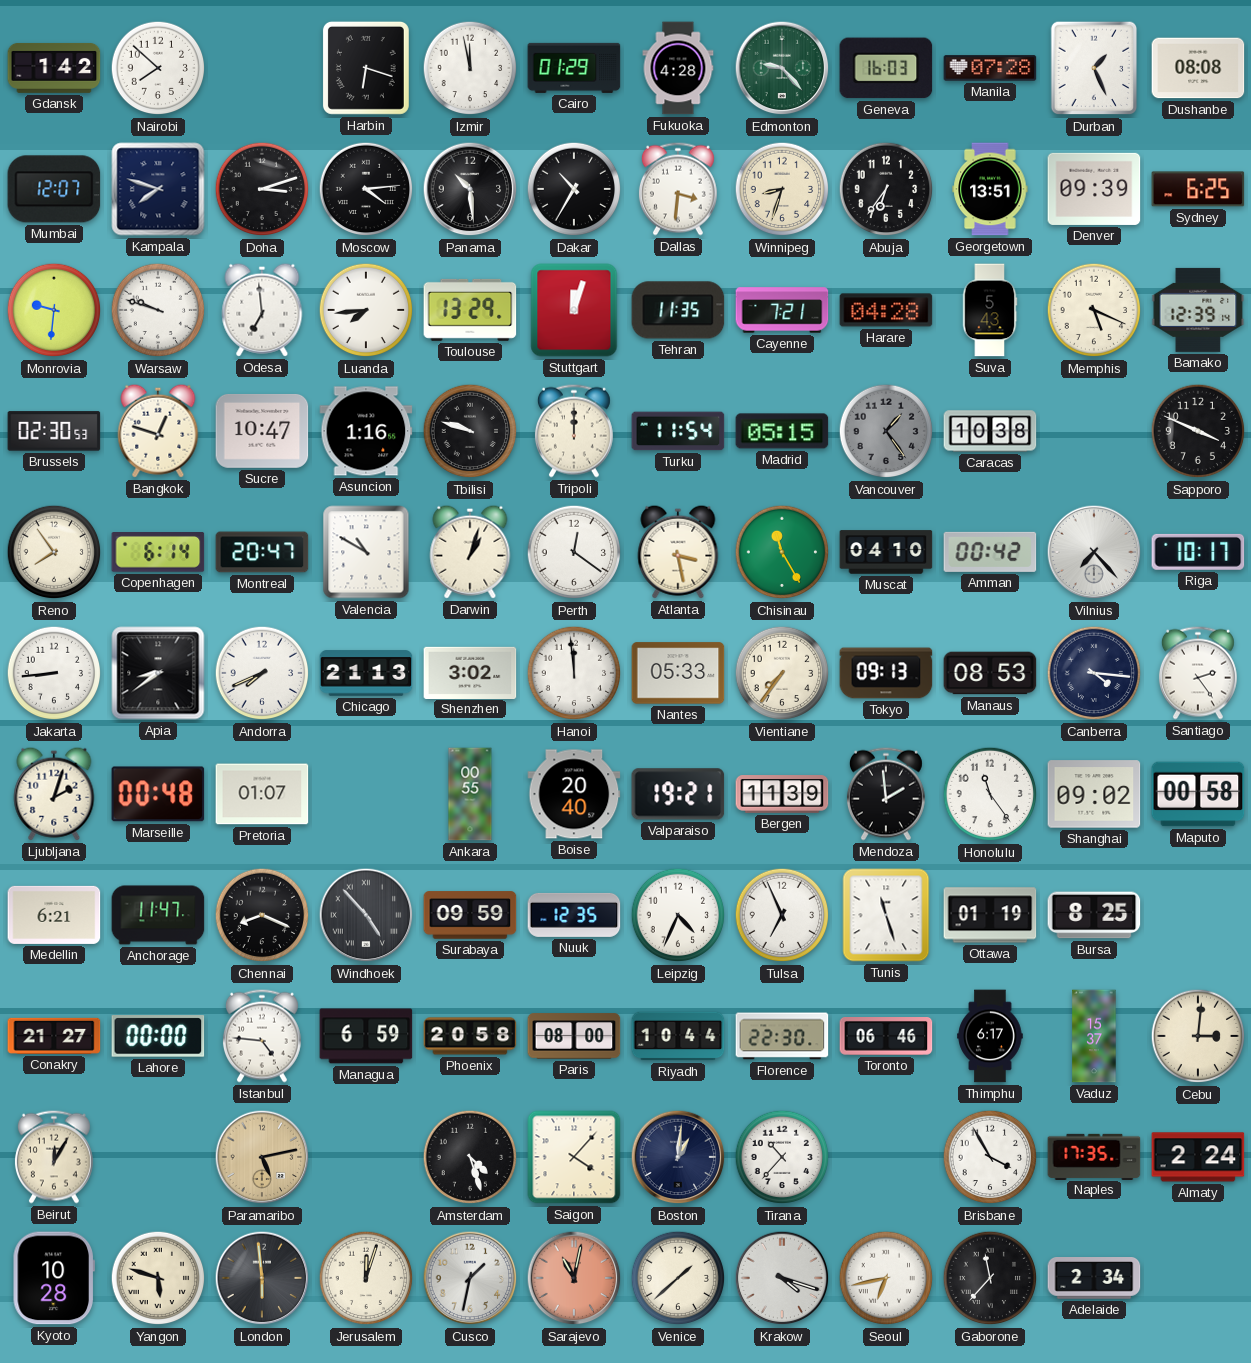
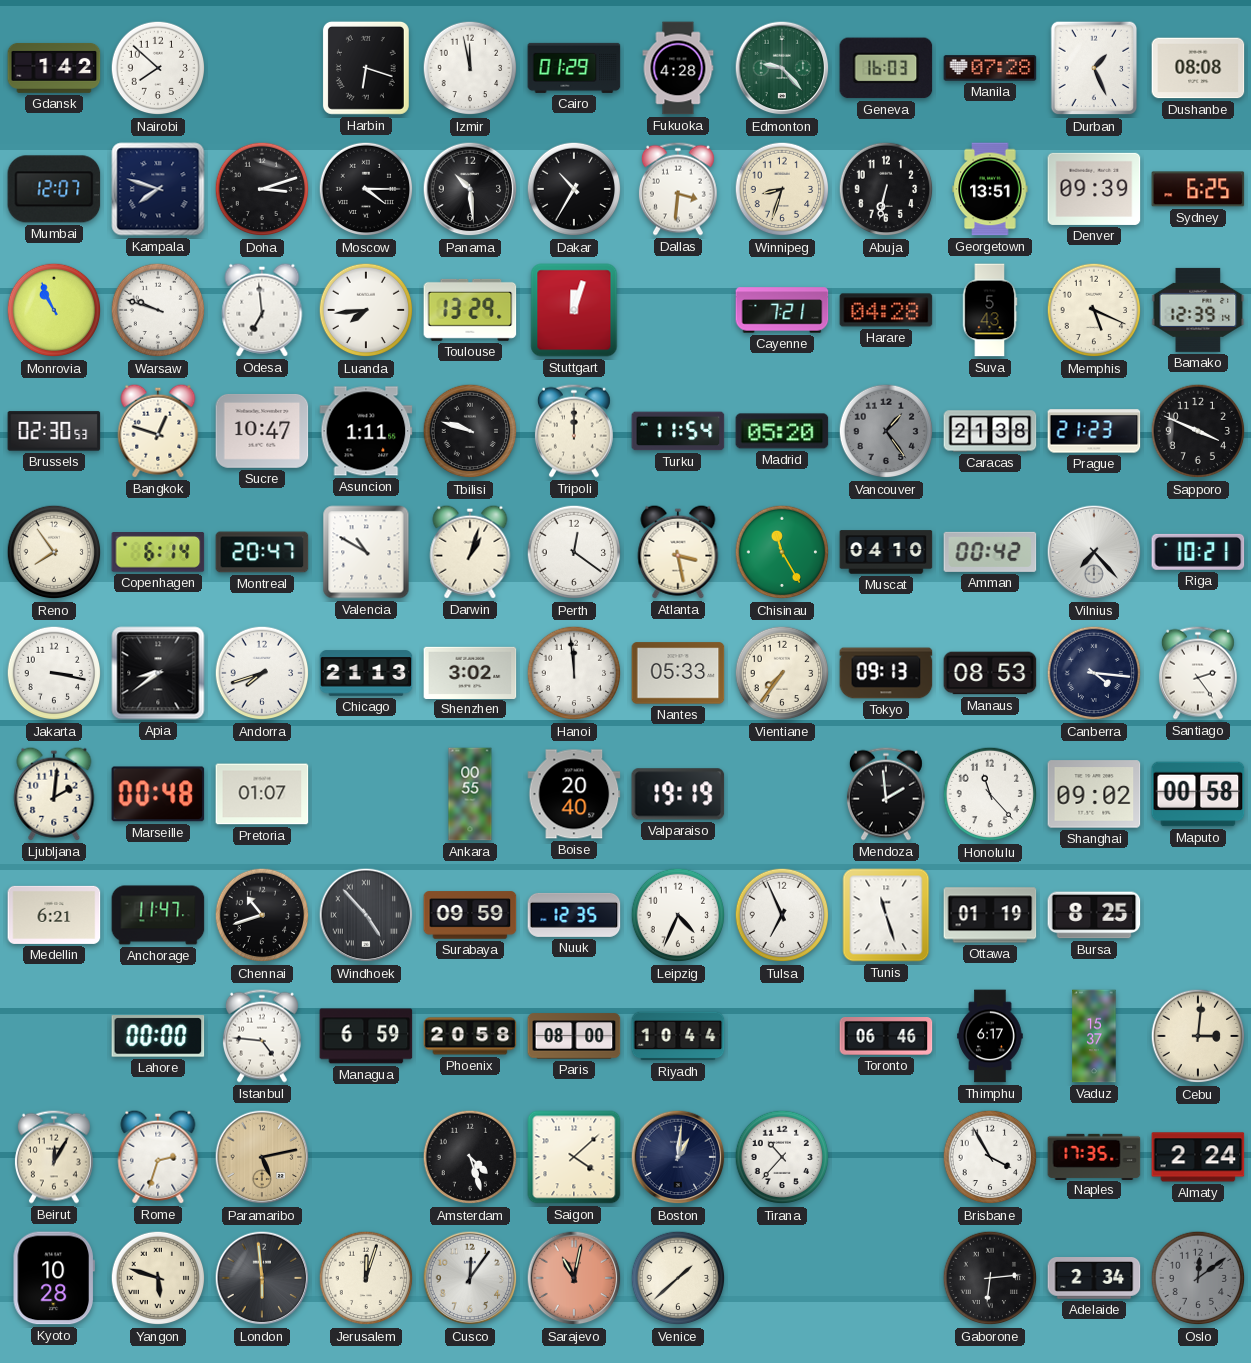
Moscow: 4:14 -> 4:15 (366, 189)
Abuja: 6:36 -> 6:32 (886, 189)
Monrovia: 9:31 -> 10:56 (54, 310)
Tehran: 11:35 -> none (678, 310)
Asuncion: 1:16 -> 1:11 (366, 431)
Madrid: 05:15 -> 05:20 (782, 431)
Caracas: 10:38 -> 21:38 (990, 431)
Prague: none -> 21:23 (1094, 431)
Riga: 10:17 -> 10:21 (1198, 552)
Jakarta: 8:44 -> 3:17 (54, 673)
Andorra: 7:41 -> 7:42 (262, 673)
Ljubljana: 2:03 -> 2:01 (54, 794)
Valparaiso: 19:21 -> 19:19 (678, 794)
Bergen: 11:39 -> none (782, 794)
Honolulu: 11:24 -> 11:23 (990, 794)
Chennai: 8:19 -> 10:42 (262, 915)
Conakry: 21:27 -> none (54, 1036)
Florence: 22:30 -> none (782, 1036)
Rome: none -> 2:33 (158, 1157)
Saigon: 4:07 -> 4:08 (574, 1157)
Cusco: 1:32 -> 12:06 (470, 1278)
Krakow: 4:18 -> none (782, 1278)
Seoul: 6:43 -> none (886, 1278)
Gaborone: 11:37 -> 6:14 (990, 1278)
Oslo: none -> 12:09 (1198, 1278)
